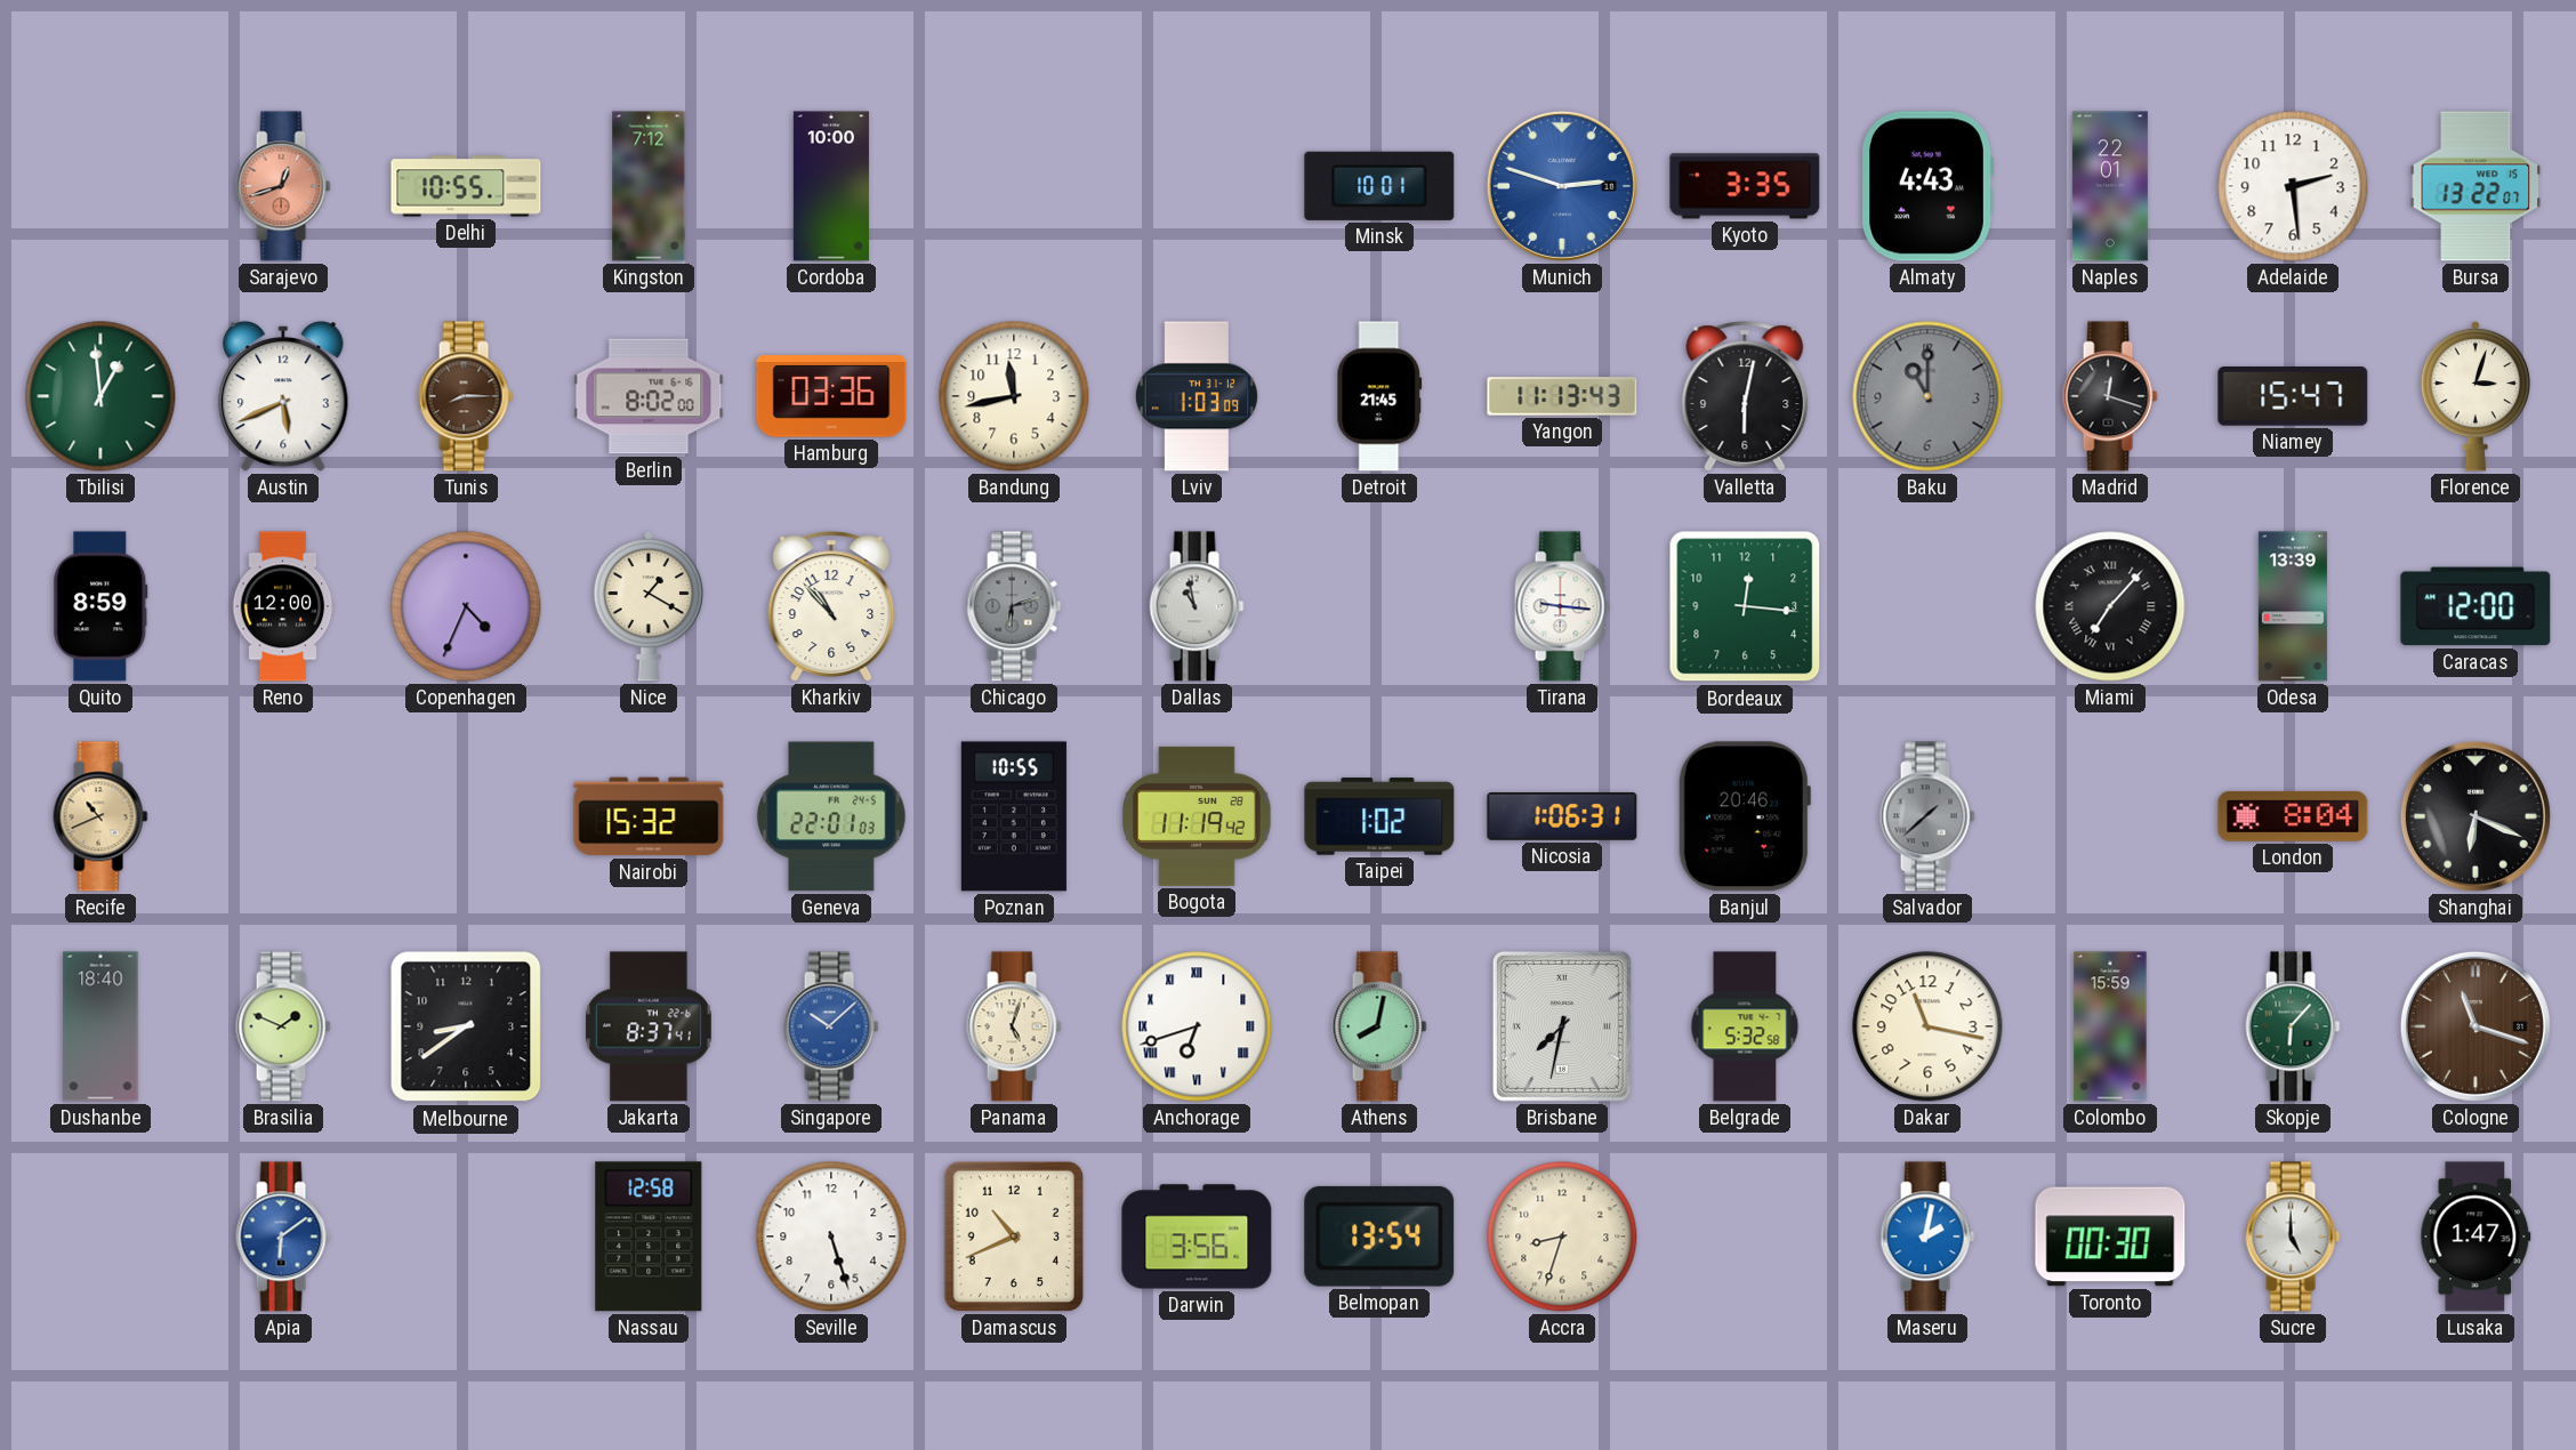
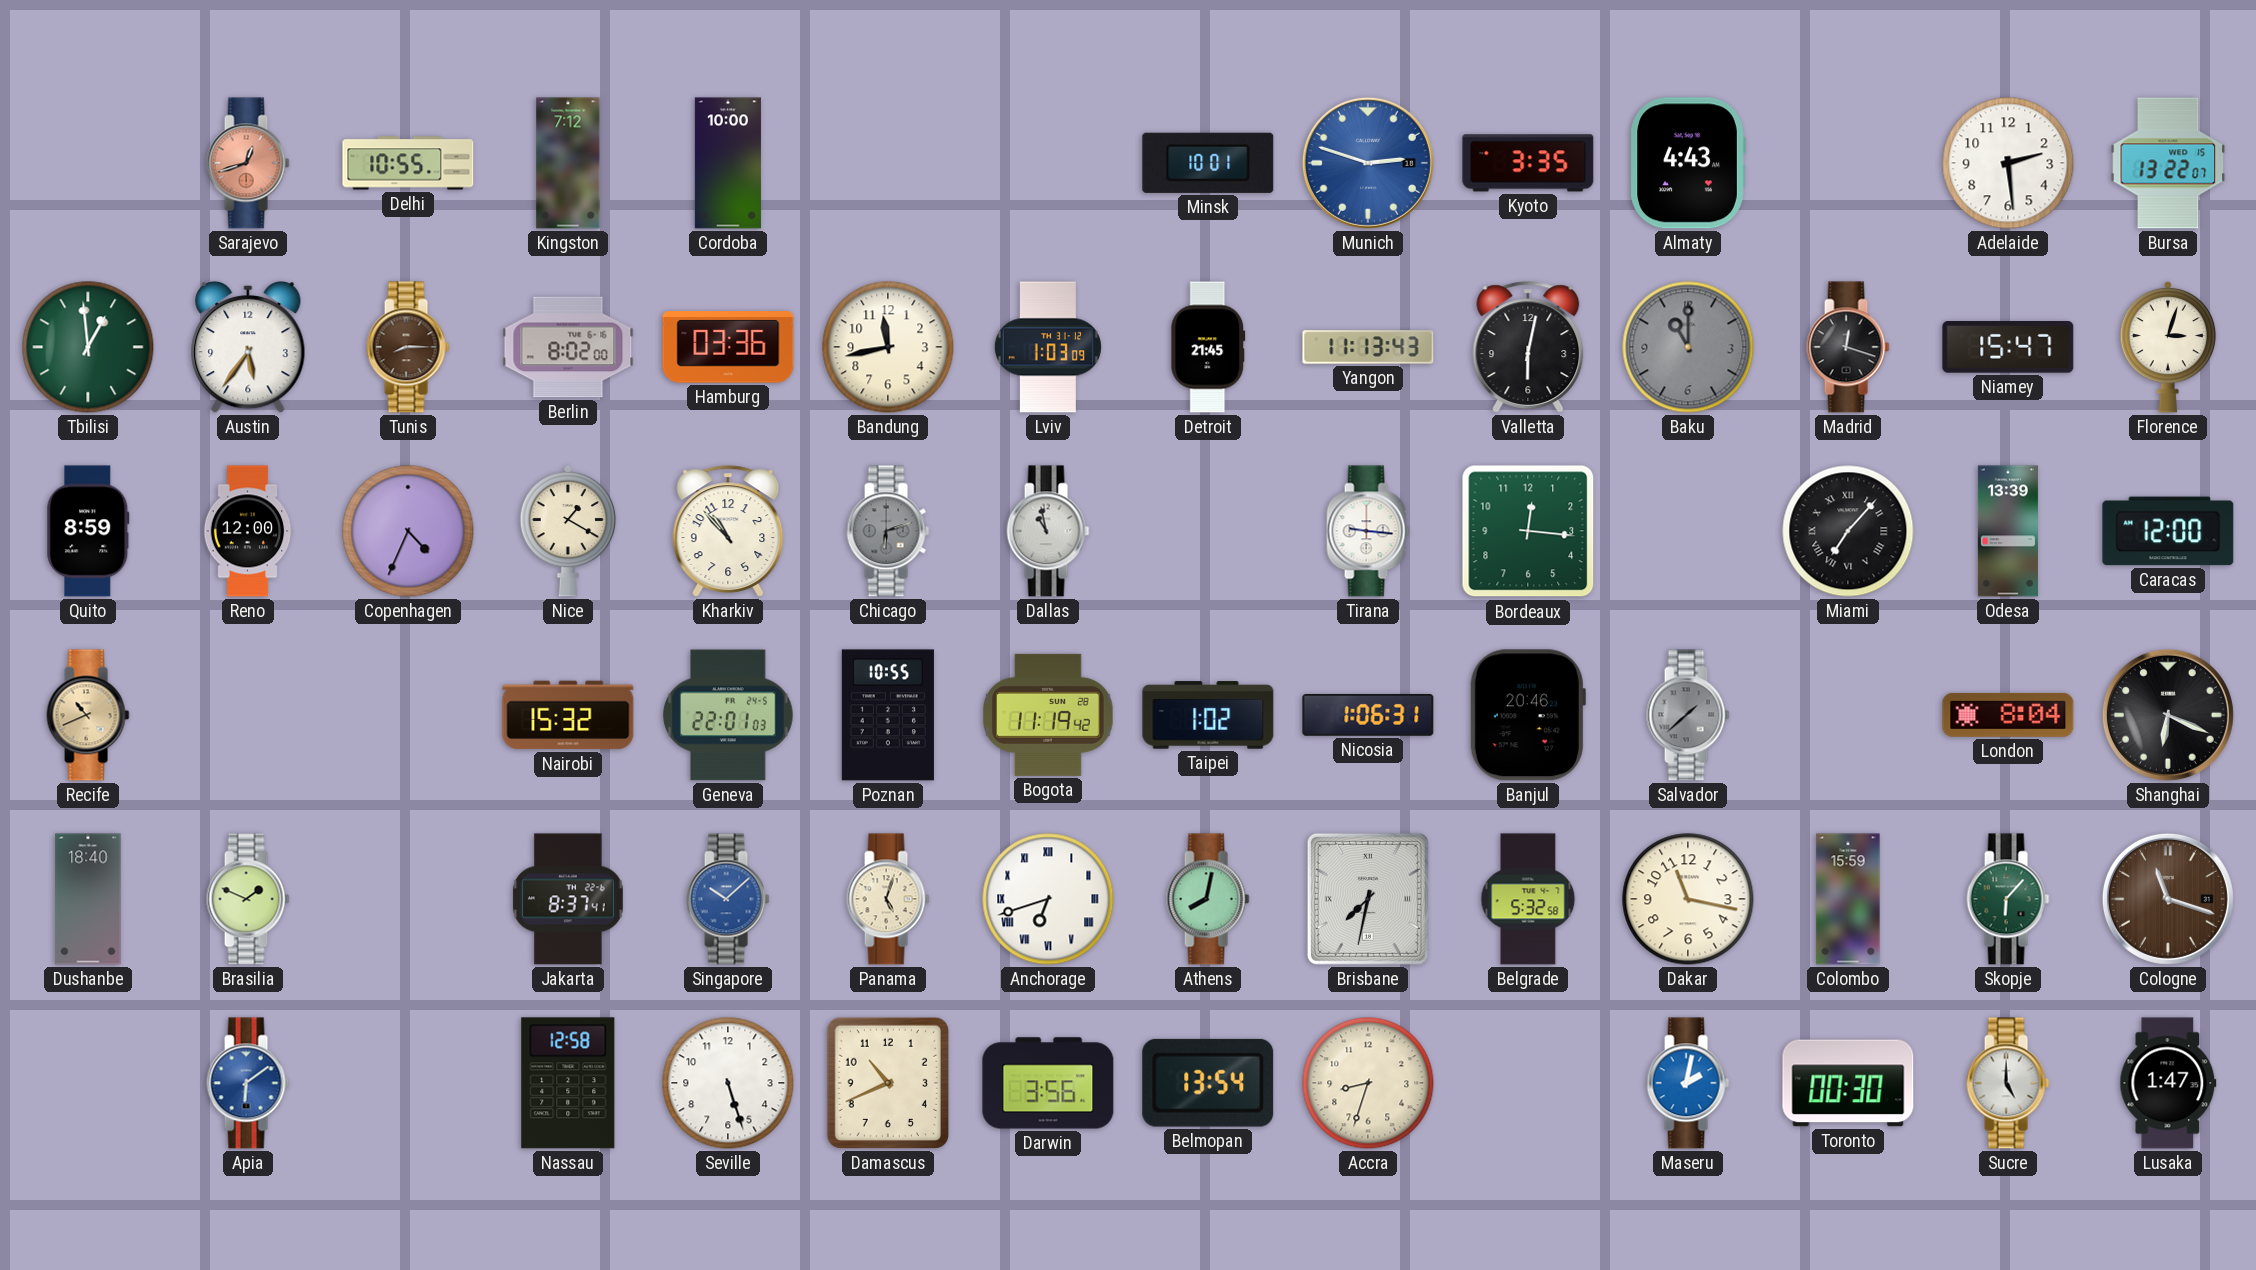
Naples: 22:01 -> none (2110, 186)
Austin: 5:41 -> 5:36 (248, 348)
Melbourne: 8:39 -> none (466, 1026)
